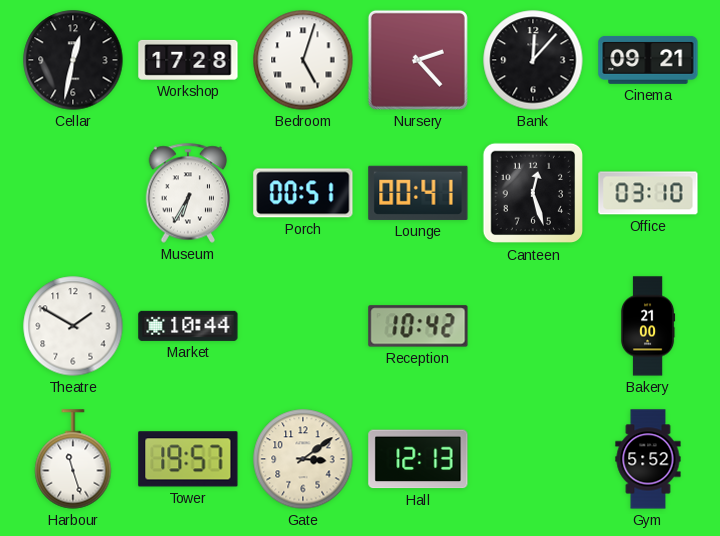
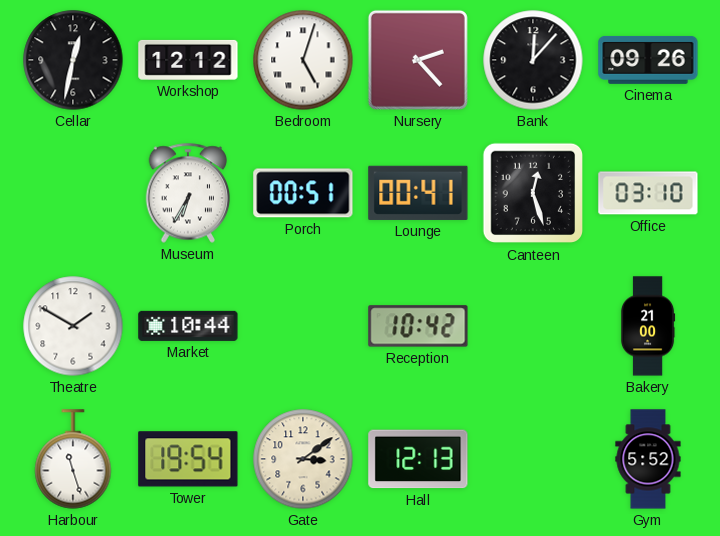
Workshop: 17:28 -> 12:12 (188, 60)
Cinema: 09:21 -> 09:26 (648, 60)
Tower: 19:57 -> 19:54 (188, 459)
